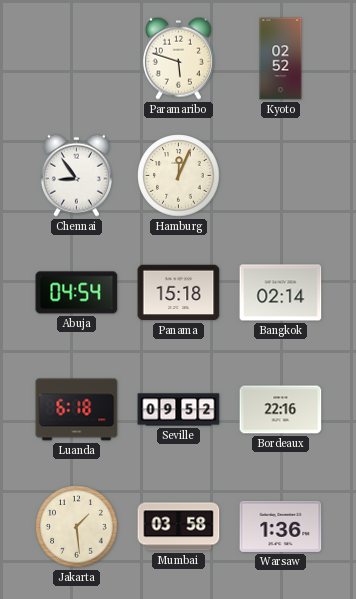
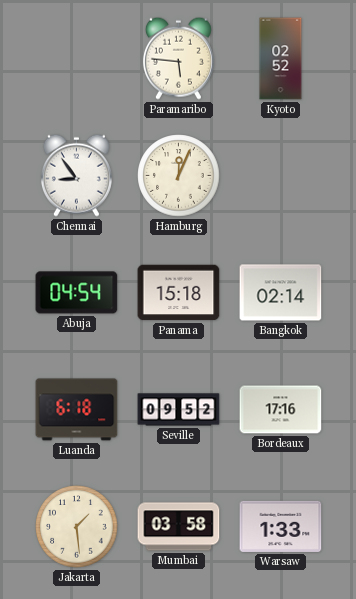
Paramaribo: 5:48 -> 5:46 (178, 58)
Bordeaux: 22:16 -> 17:16 (281, 410)
Warsaw: 1:36 -> 1:33 (281, 526)
